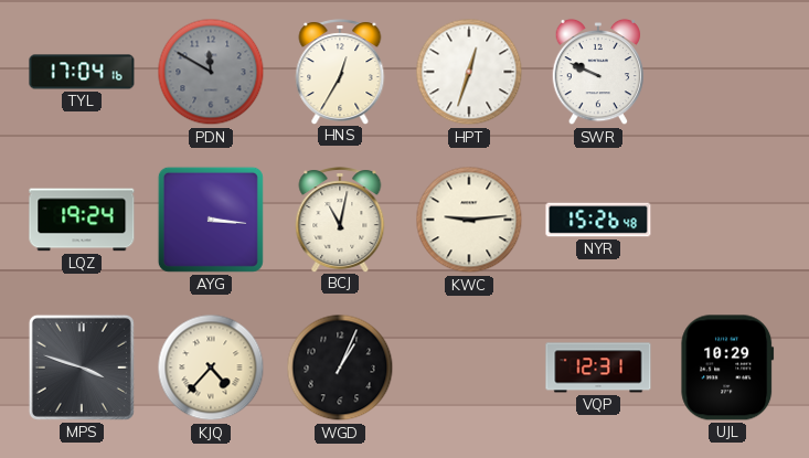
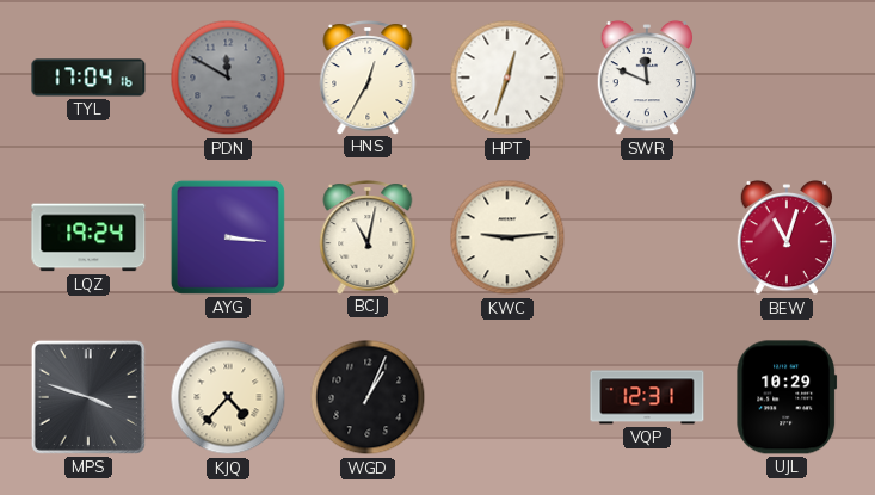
SWR: 9:49 -> 11:49 (646, 78)
NYR: 15:26 -> none (598, 220)
BEW: none -> 11:03 (785, 237)
